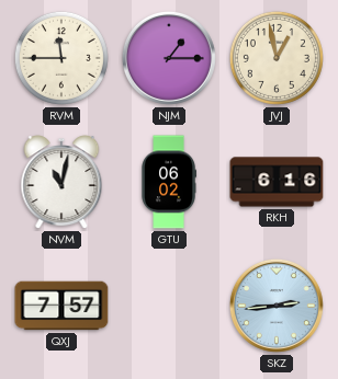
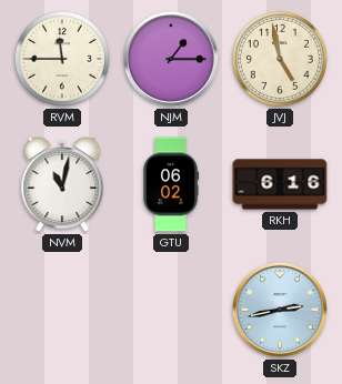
JVJ: 12:58 -> 4:58 (280, 59)
QXJ: 7:57 -> none (61, 306)
SKZ: 2:44 -> 2:43 (280, 310)
